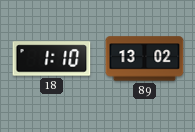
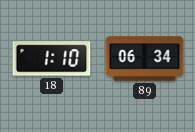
89: 13:02 -> 06:34 (145, 59)
